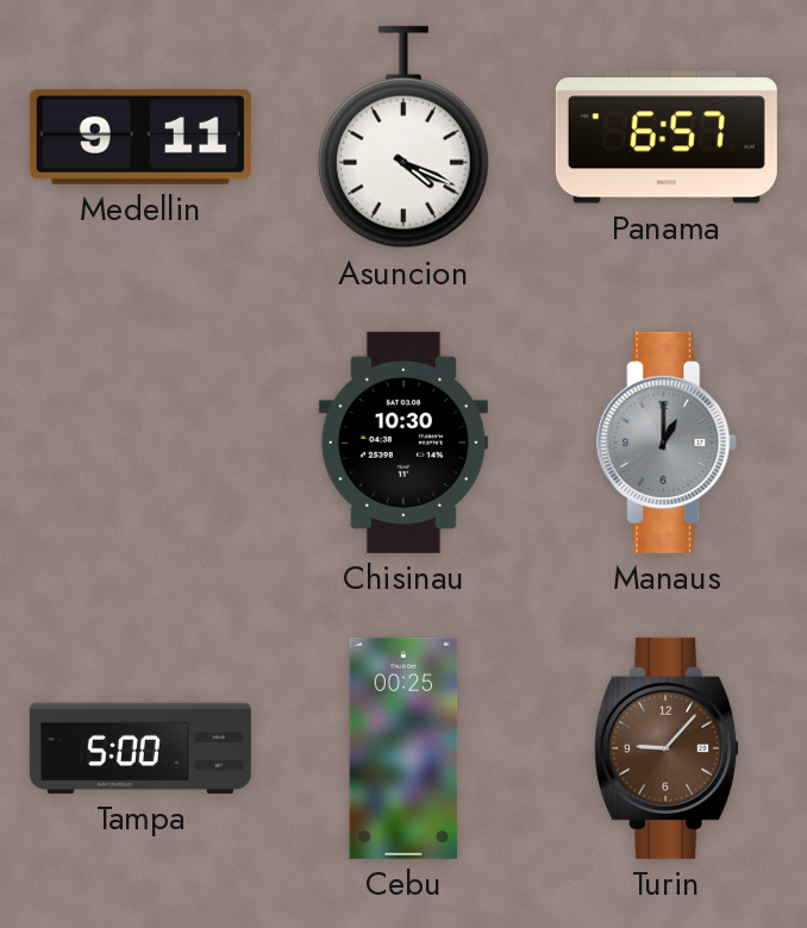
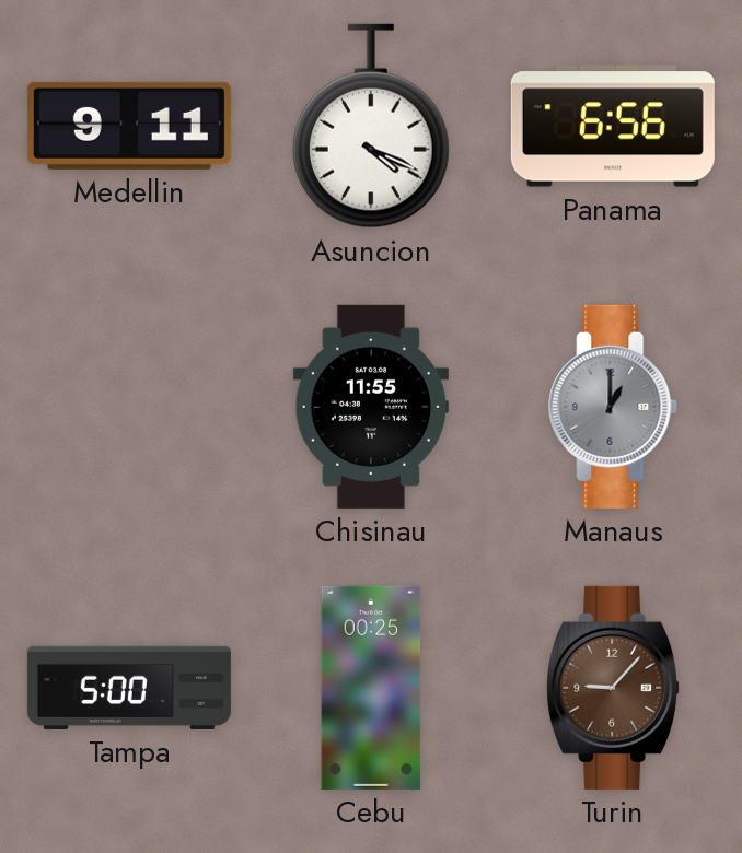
Panama: 6:57 -> 6:56 (613, 126)
Chisinau: 10:30 -> 11:55 (371, 407)
